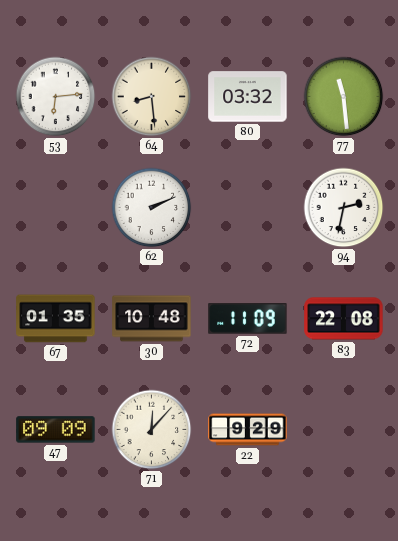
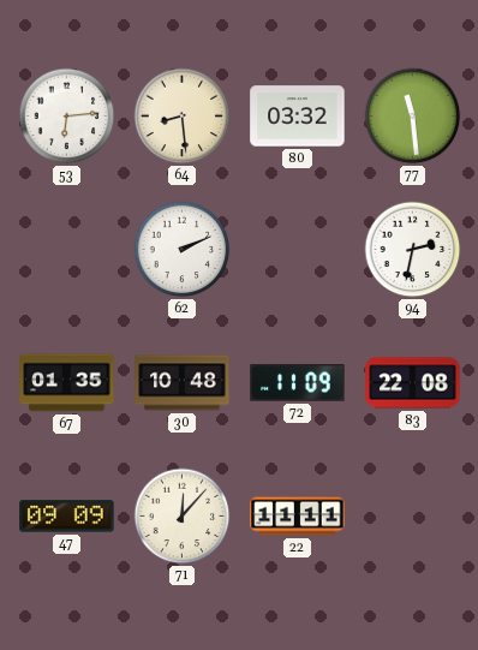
22: 9:29 -> 11:11 (298, 517)
